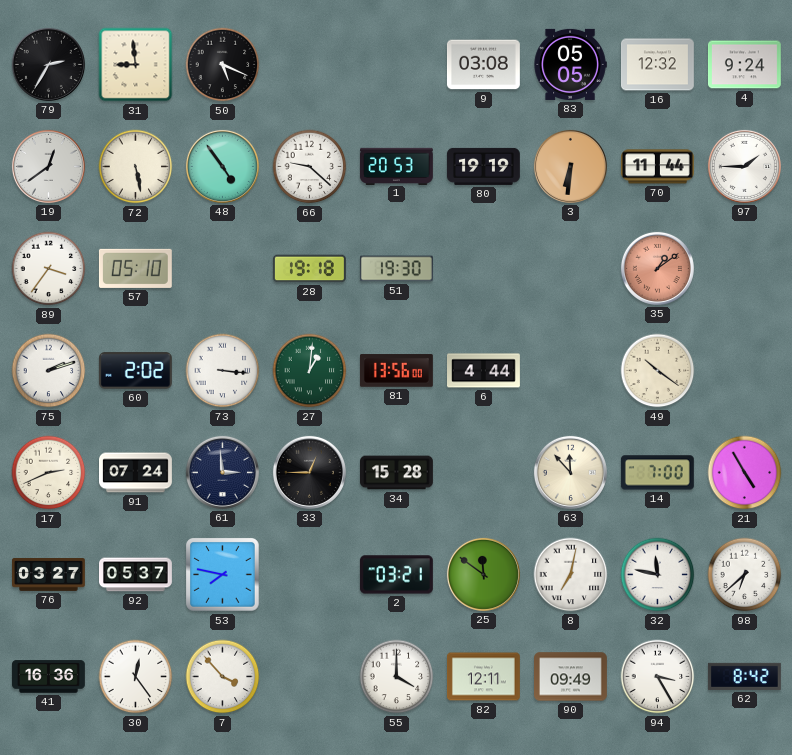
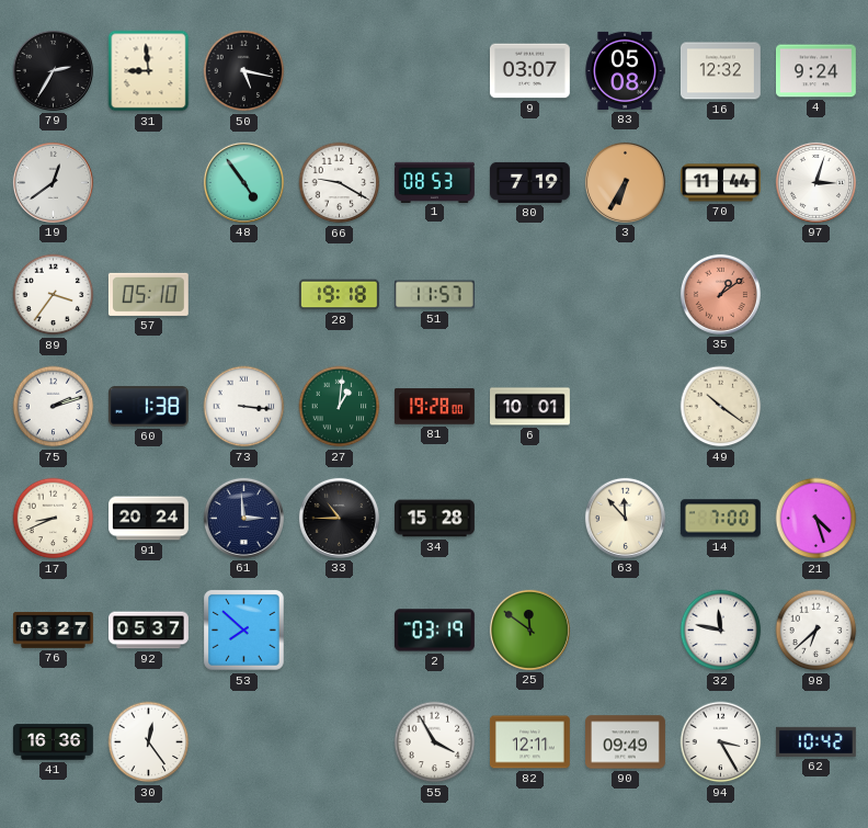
50: 5:19 -> 5:17 (244, 71)
9: 03:08 -> 03:07 (530, 71)
83: 05:05 -> 05:08 (625, 70)
72: 5:28 -> none (136, 167)
66: 9:22 -> 9:20 (340, 183)
1: 20:53 -> 08:53 (435, 182)
80: 19:19 -> 7:19 (529, 182)
3: 6:31 -> 6:35 (625, 182)
97: 1:45 -> 3:03 (815, 182)
51: 19:30 -> 11:57 (434, 295)
60: 2:02 -> 1:38 (148, 407)
81: 13:56 -> 19:28 (434, 407)
6: 4:44 -> 10:01 (530, 407)
17: 2:41 -> 8:41 (54, 519)
91: 07:24 -> 20:24 (149, 519)
33: 12:45 -> 10:45 (339, 518)
21: 4:55 -> 4:27 (816, 519)
53: 7:47 -> 7:52 (244, 631)
2: 03:21 -> 03:19 (434, 631)
8: 7:02 -> none (571, 575)
7: 3:53 -> none (223, 677)
55: 4:00 -> 3:55 (435, 742)
62: 8:42 -> 10:42 (815, 741)
